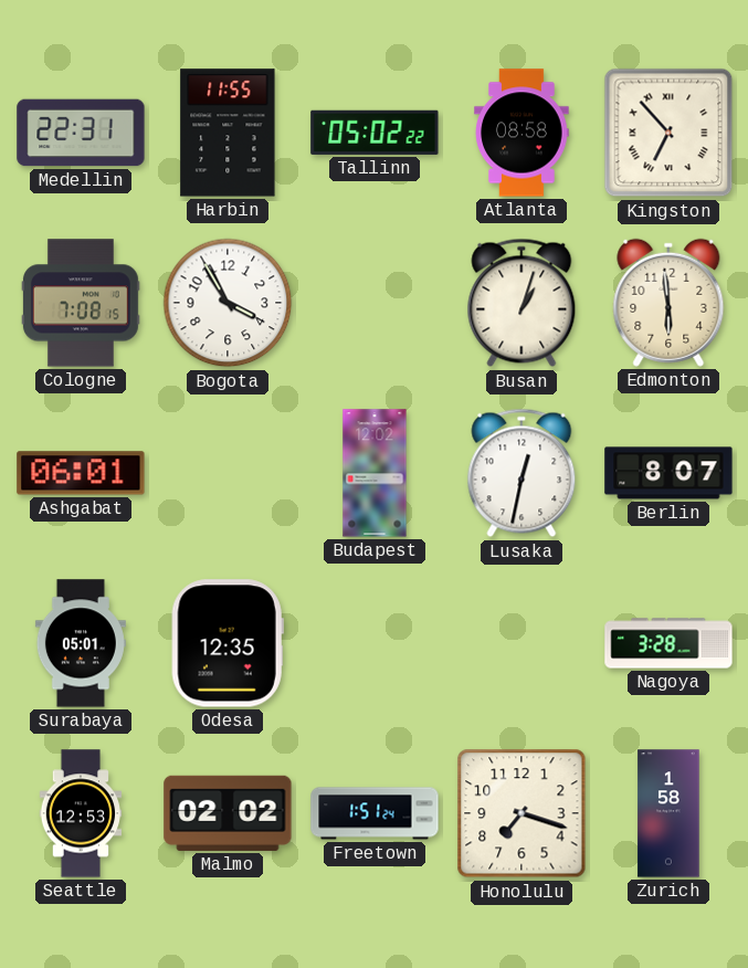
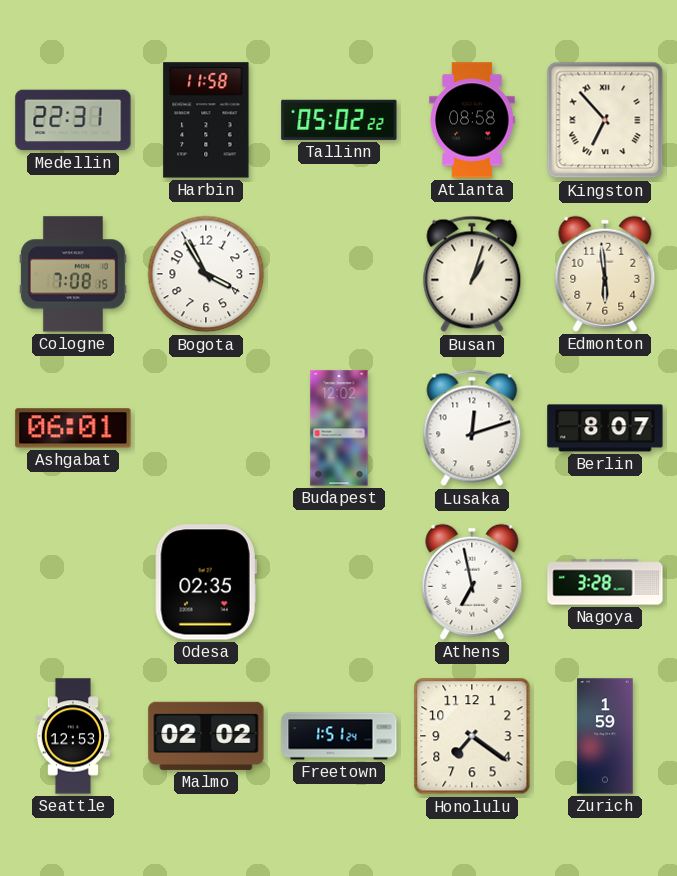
Harbin: 11:55 -> 11:58 (206, 120)
Lusaka: 12:32 -> 12:12 (472, 428)
Surabaya: 05:01 -> none (81, 643)
Odesa: 12:35 -> 02:35 (206, 582)
Athens: none -> 6:58 (472, 582)
Honolulu: 7:18 -> 7:21 (472, 736)
Zurich: 1:58 -> 1:59 (605, 736)
